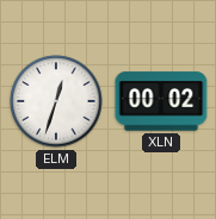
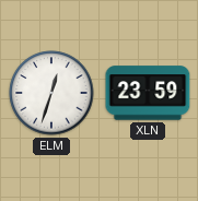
XLN: 00:02 -> 23:59 (148, 93)
